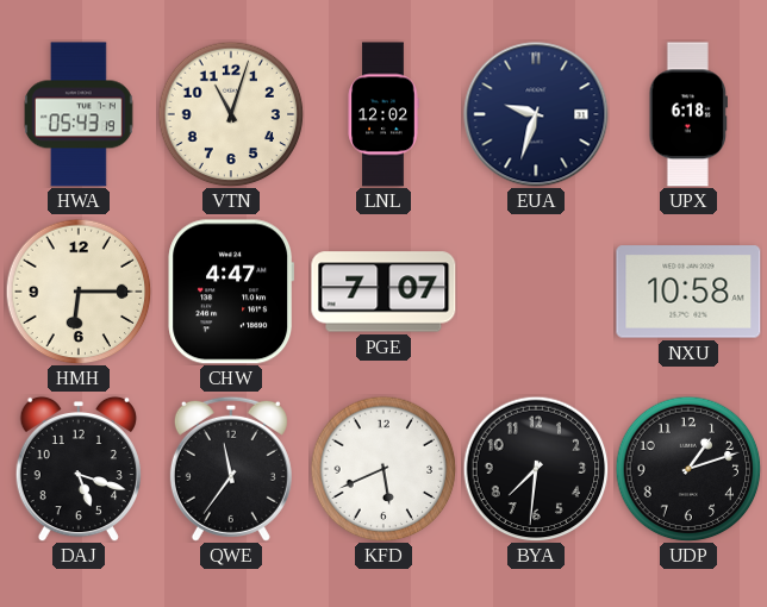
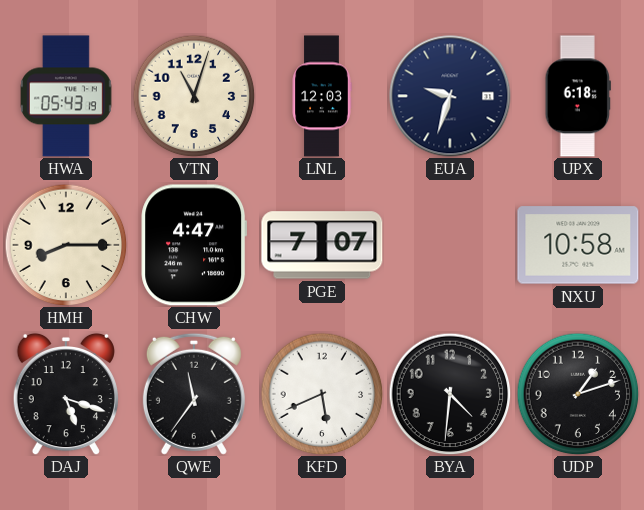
LNL: 12:02 -> 12:03 (322, 96)
HMH: 6:15 -> 8:15 (66, 245)
BYA: 7:31 -> 4:31 (450, 394)
